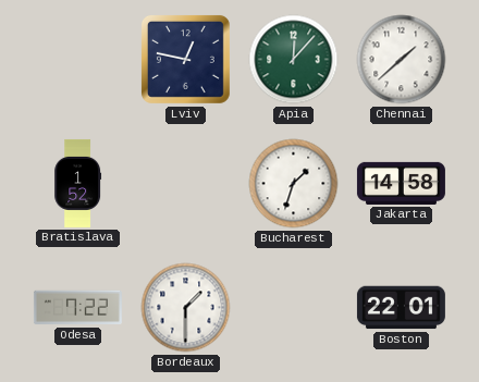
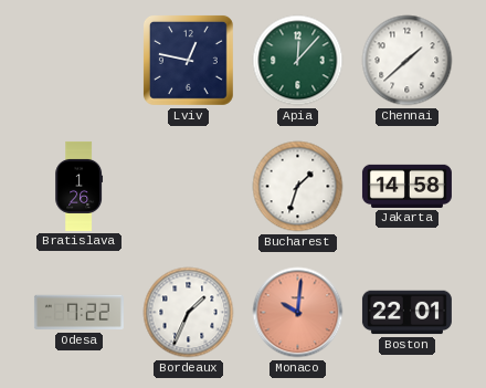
Bratislava: 1:52 -> 1:26 (80, 186)
Bordeaux: 1:30 -> 1:34 (189, 313)
Monaco: none -> 10:01 (298, 313)
